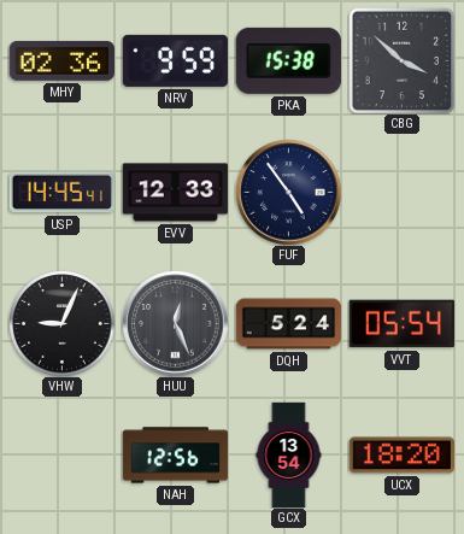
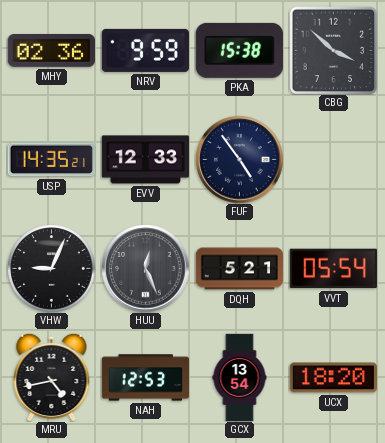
USP: 14:45 -> 14:35 (51, 160)
DQH: 5:24 -> 5:21 (239, 269)
MRU: none -> 4:43 (52, 377)
NAH: 12:56 -> 12:53 (145, 378)
